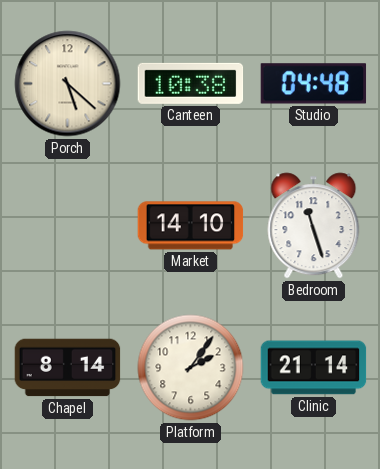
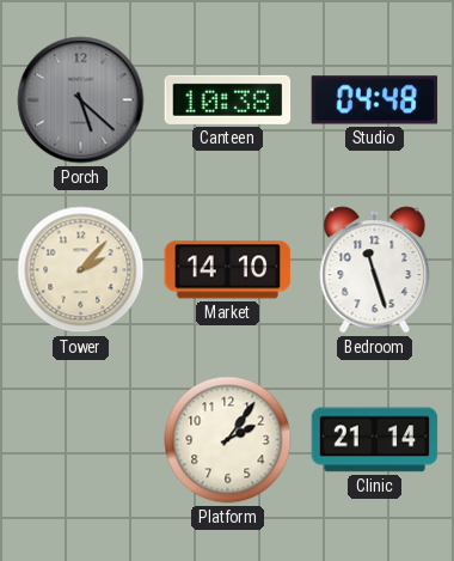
Porch dial: cream -> grey (81, 100)
Tower: none -> 2:07 (81, 270)
Chapel: 8:14 -> none (68, 368)
